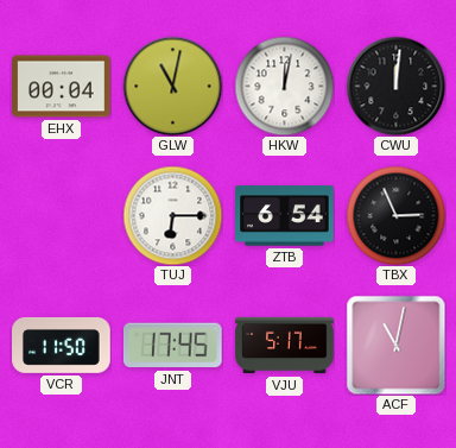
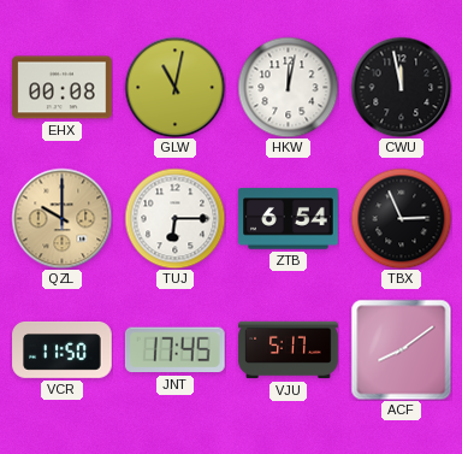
EHX: 00:04 -> 00:08 (63, 88)
CWU: 12:01 -> 11:58 (401, 87)
QZL: none -> 10:00 (61, 218)
ACF: 11:02 -> 8:09 (401, 349)
